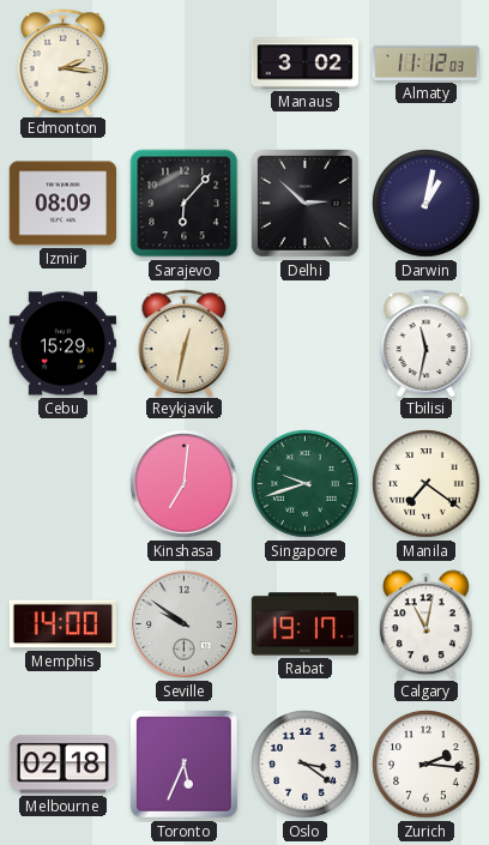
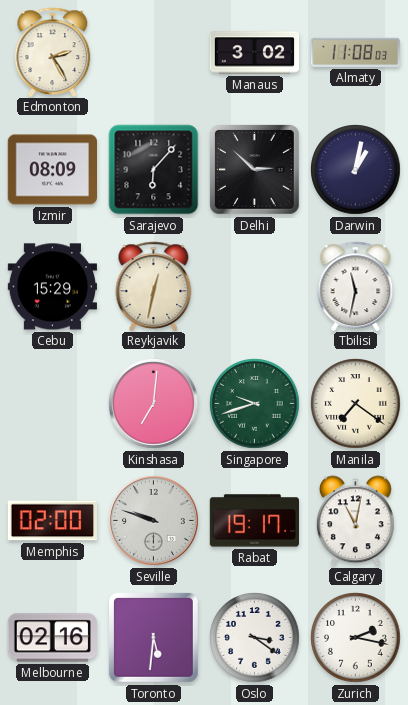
Edmonton: 2:16 -> 2:25 (53, 52)
Almaty: 11:12 -> 11:08 (355, 52)
Memphis: 14:00 -> 02:00 (52, 521)
Seville: 9:51 -> 9:48 (154, 521)
Melbourne: 02:18 -> 02:16 (52, 638)
Toronto: 5:34 -> 5:31 (153, 637)
Zurich: 2:16 -> 2:17 (356, 638)
